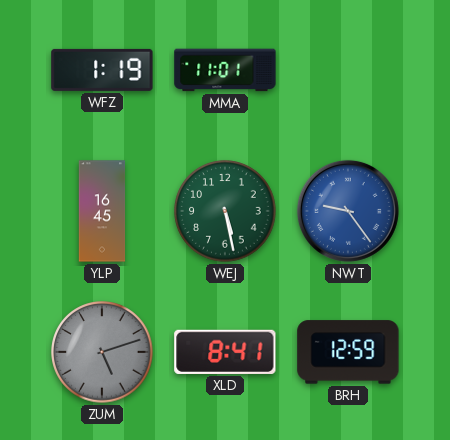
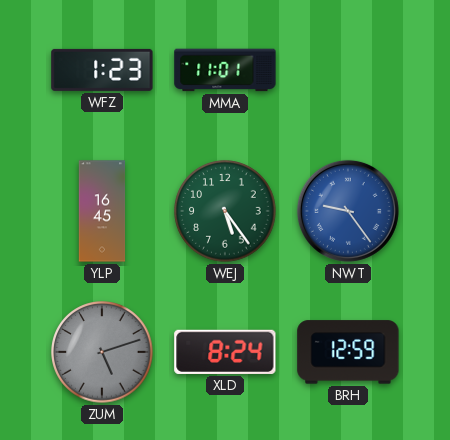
WFZ: 1:19 -> 1:23 (102, 70)
WEJ: 5:28 -> 5:24 (225, 211)
XLD: 8:41 -> 8:24 (225, 352)
